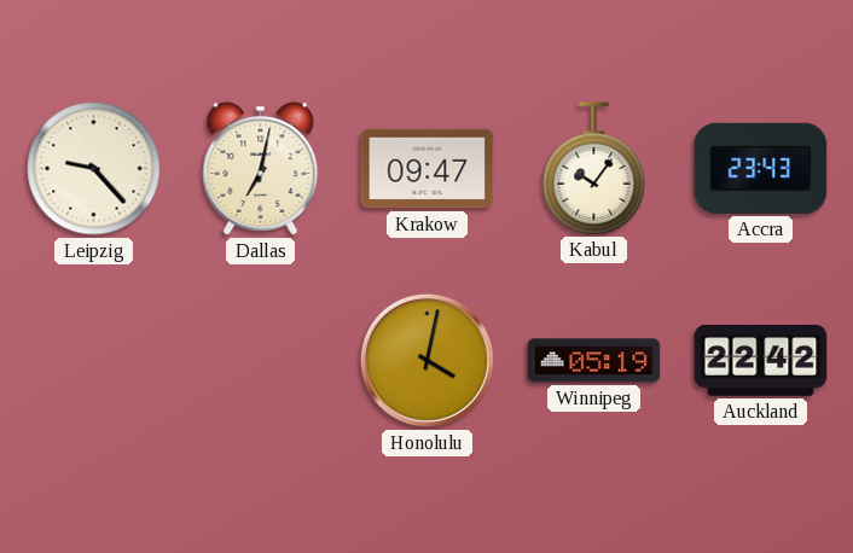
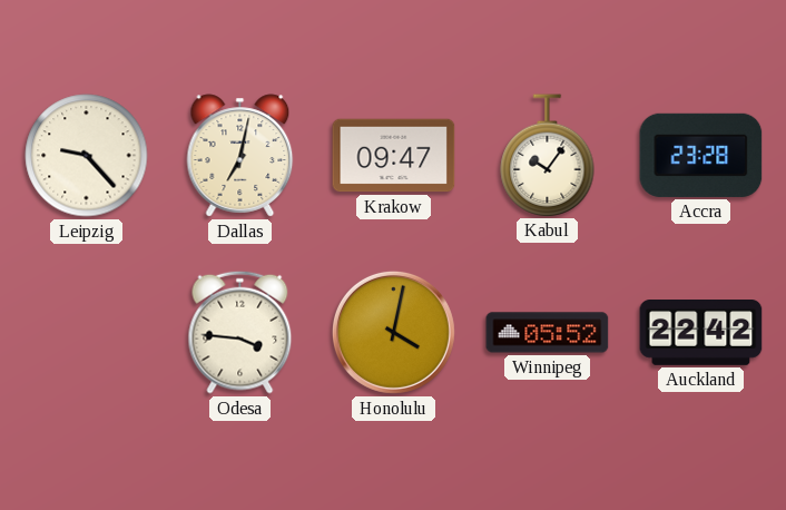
Accra: 23:43 -> 23:28 (701, 155)
Odesa: none -> 3:46 (240, 332)
Winnipeg: 05:19 -> 05:52 (548, 333)
